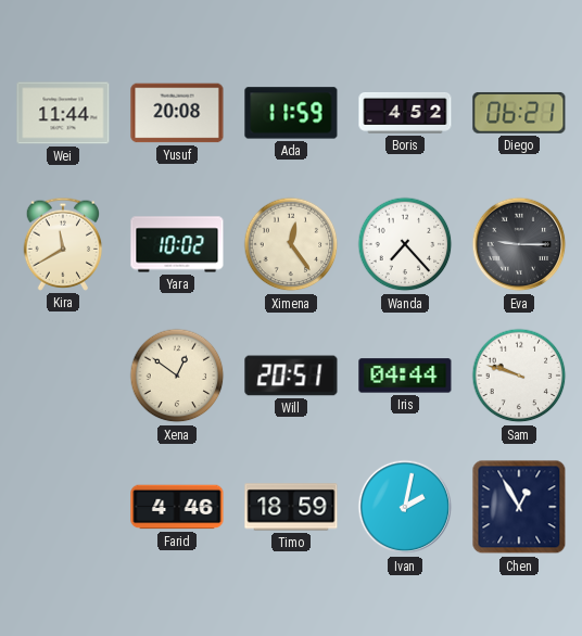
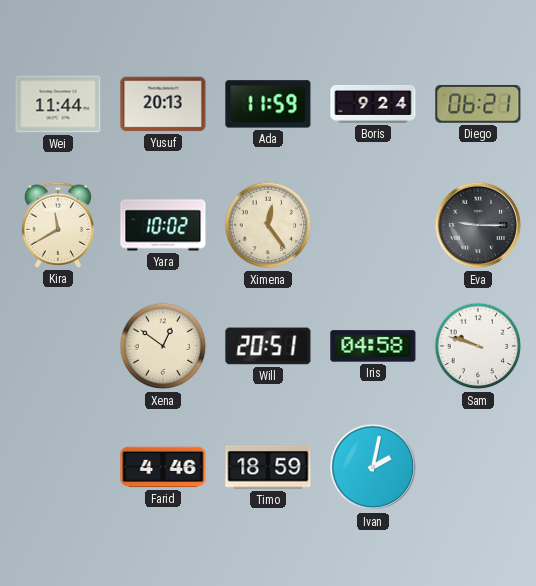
Yusuf: 20:08 -> 20:13 (163, 104)
Boris: 4:52 -> 9:24 (373, 105)
Wanda: 7:23 -> none (405, 244)
Iris: 04:44 -> 04:58 (373, 346)
Chen: 12:55 -> none (519, 507)
